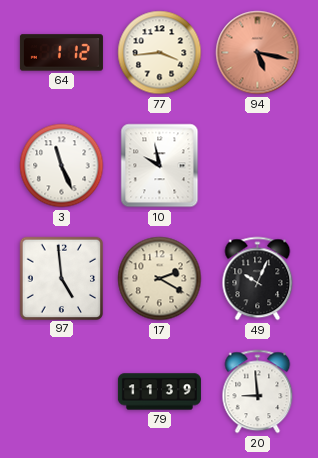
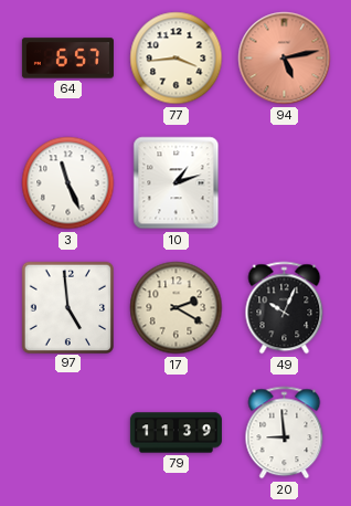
64: 1:12 -> 6:57 (67, 59)
94: 5:17 -> 5:13 (285, 59)
10: 9:58 -> 1:12 (177, 183)
